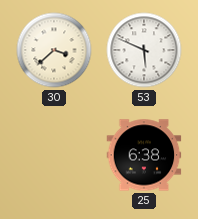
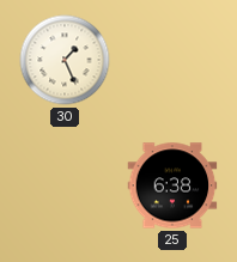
30: 3:38 -> 1:26 (65, 60)
53: 5:49 -> none (144, 50)
